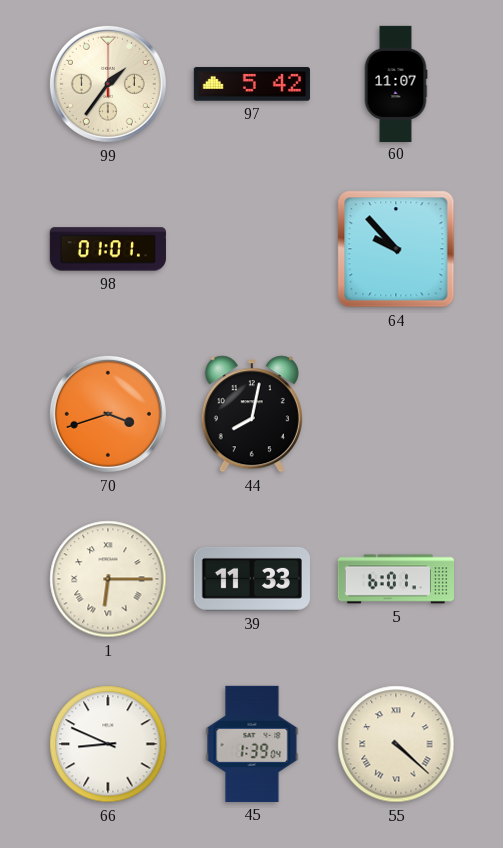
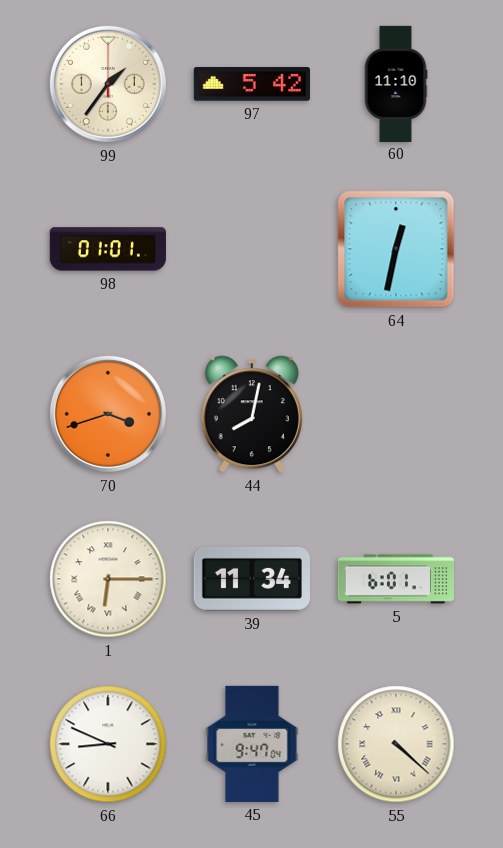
60: 11:07 -> 11:10 (396, 83)
64: 9:53 -> 12:32 (396, 249)
39: 11:33 -> 11:34 (252, 579)
45: 1:39 -> 9:47 (252, 744)
